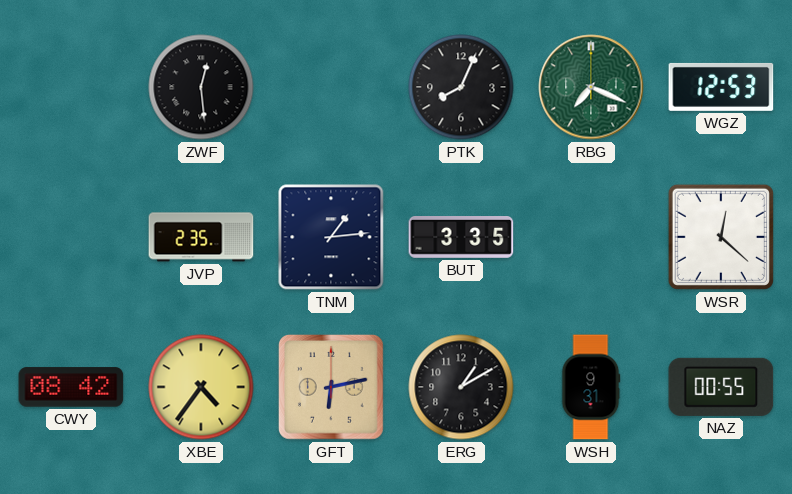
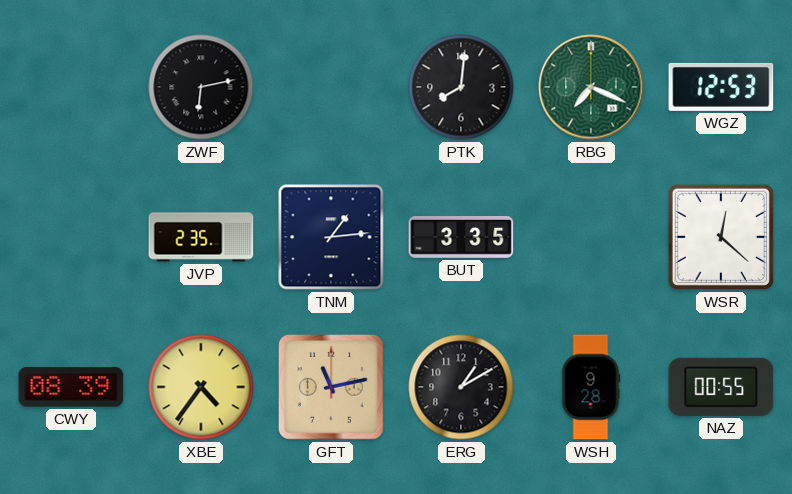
ZWF: 12:29 -> 6:13 (201, 87)
PTK: 8:04 -> 8:01 (461, 87)
CWY: 08:42 -> 08:39 (71, 387)
GFT: 6:13 -> 11:13 (331, 387)
WSH: 9:31 -> 9:28 (591, 387)
